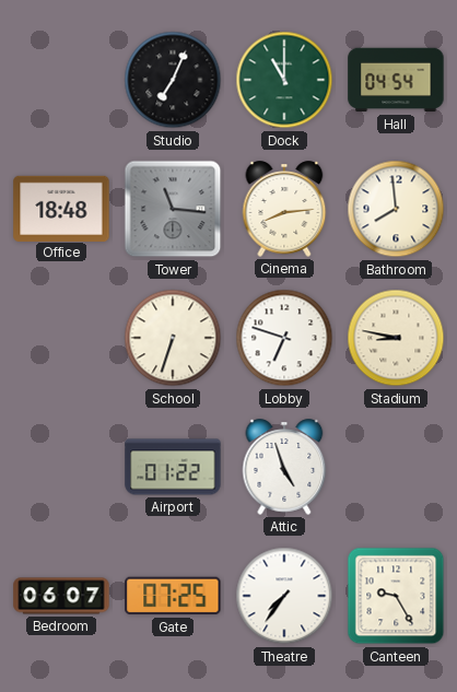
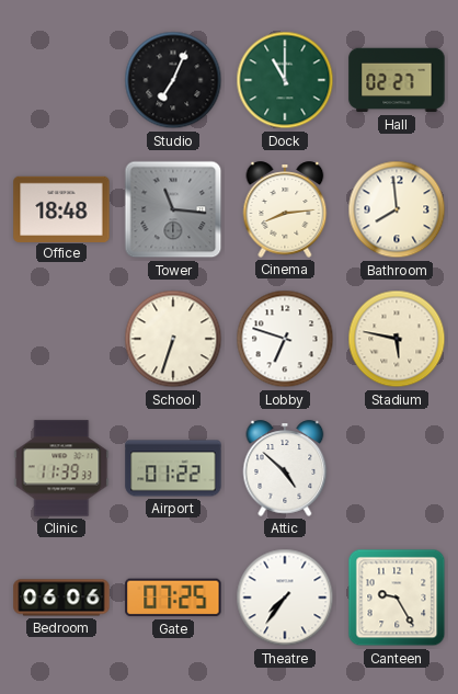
Hall: 04:54 -> 02:27 (397, 80)
Stadium: 8:47 -> 5:47 (397, 339)
Clinic: none -> 11:39 (61, 468)
Attic: 4:57 -> 4:52 (285, 468)
Bedroom: 06:07 -> 06:06 (61, 598)
